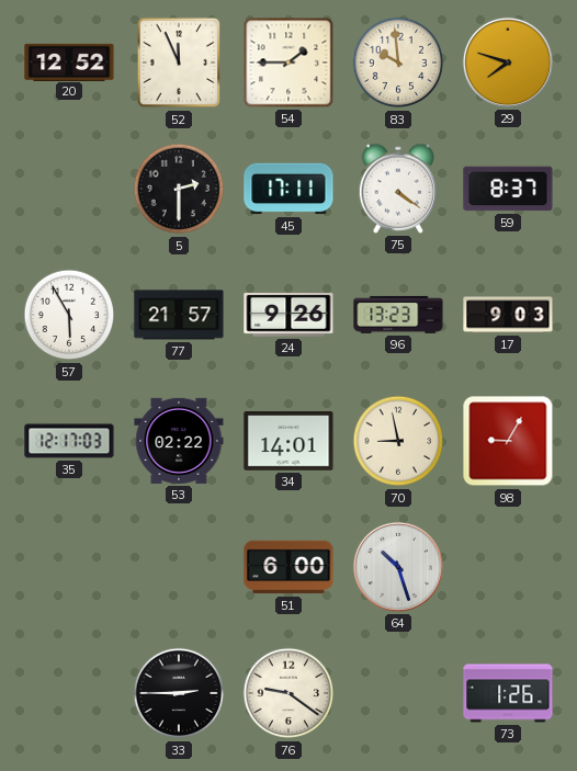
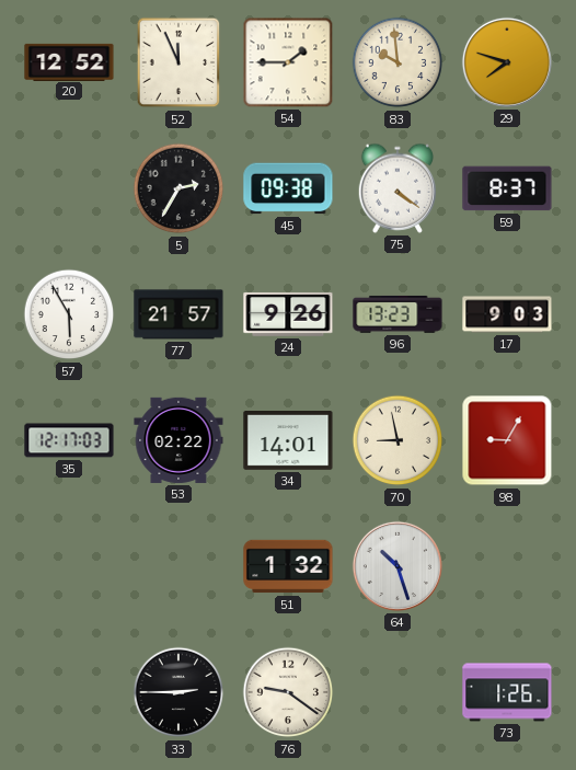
5: 2:30 -> 2:35 (178, 188)
45: 17:11 -> 09:38 (288, 188)
51: 6:00 -> 1:32 (288, 566)
